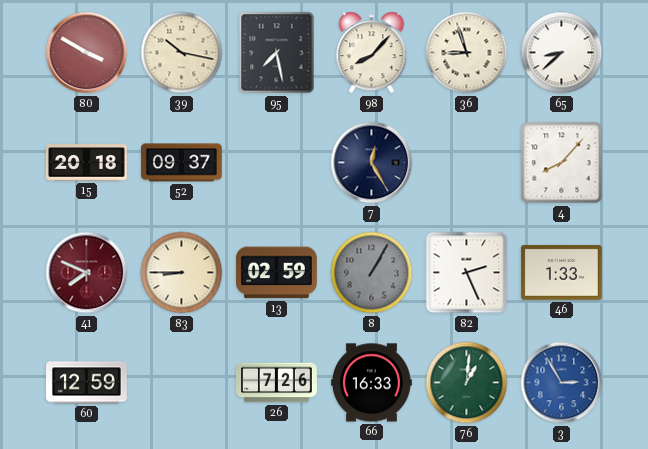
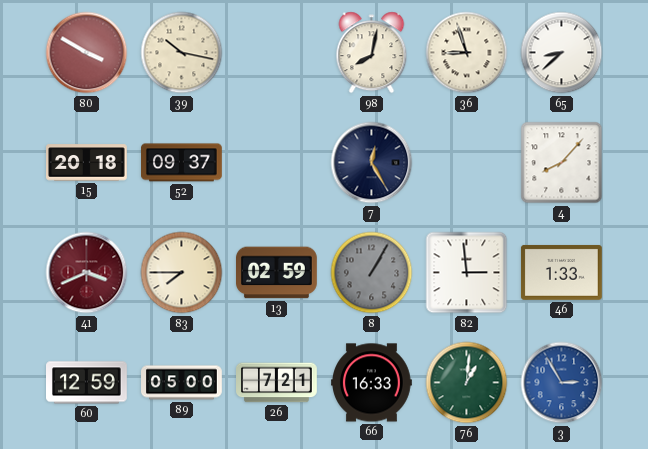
95: 7:28 -> none (277, 53)
98: 8:07 -> 8:02 (372, 53)
41: 7:49 -> 3:41 (87, 273)
83: 8:45 -> 7:45 (182, 273)
82: 2:26 -> 2:59 (467, 273)
89: none -> 05:00 (182, 383)
26: 7:26 -> 7:21 (277, 383)
